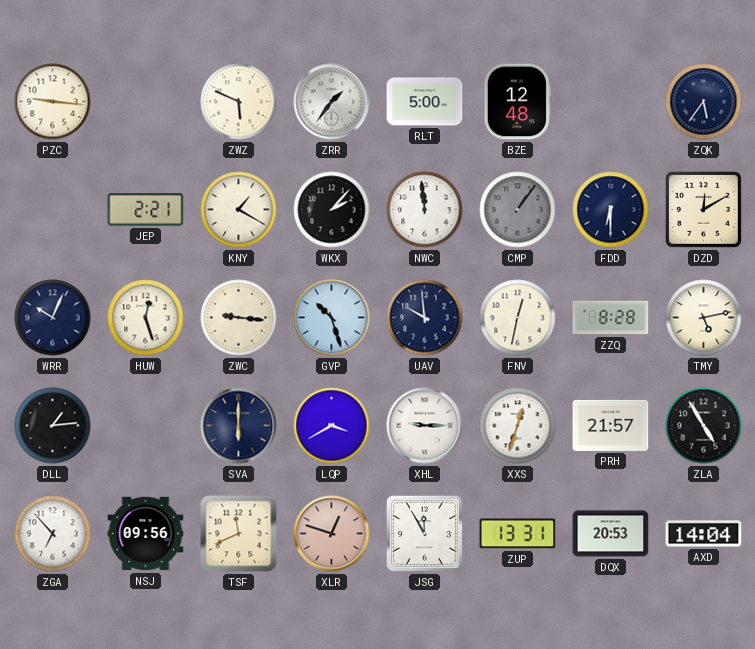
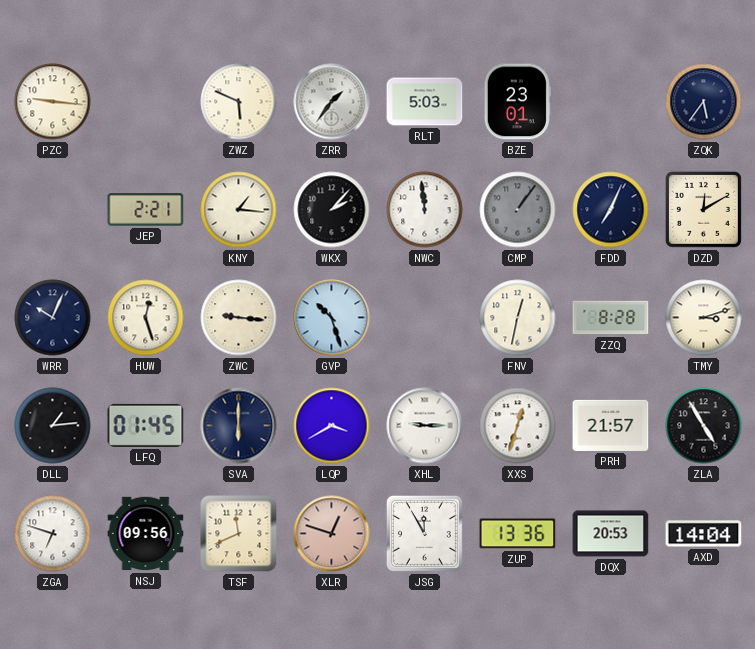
RLT: 5:00 -> 5:03 (425, 102)
BZE: 12:48 -> 23:01 (517, 102)
KNY: 1:20 -> 1:16 (239, 210)
FDD: 6:30 -> 7:04 (611, 210)
UAV: 9:59 -> none (425, 318)
TMY: 5:13 -> 3:12 (704, 318)
LFQ: none -> 01:45 (146, 425)
ZGA: 6:53 -> 6:48 (53, 534)
ZUP: 13:31 -> 13:36 (518, 534)
